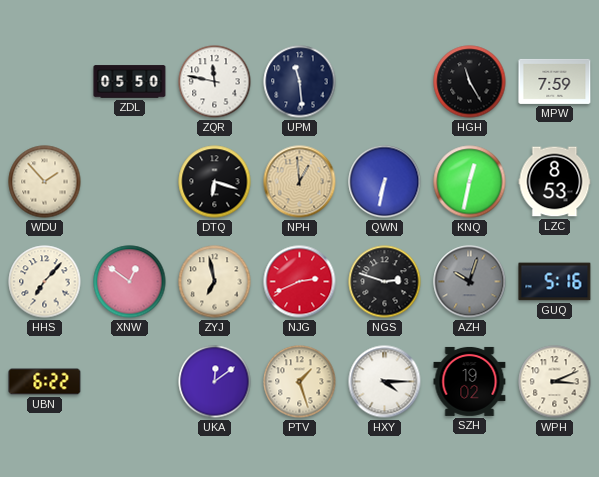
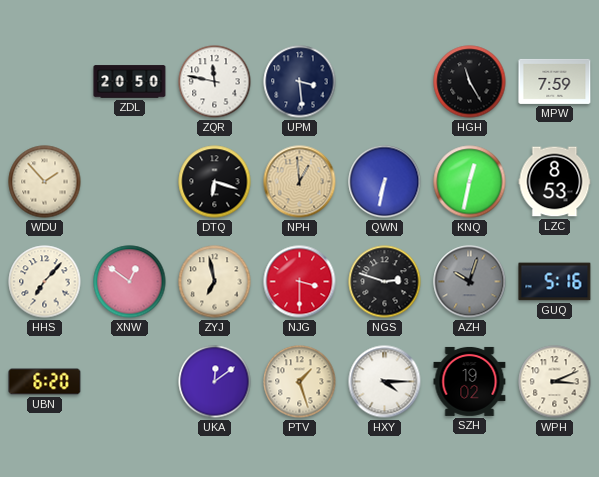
ZDL: 05:50 -> 20:50 (130, 82)
UPM: 11:29 -> 3:29 (300, 82)
NJG: 2:41 -> 3:30 (300, 282)
UBN: 6:22 -> 6:20 (45, 382)
